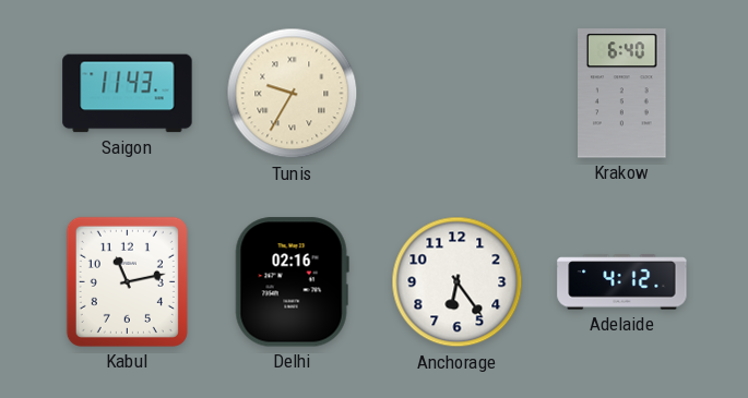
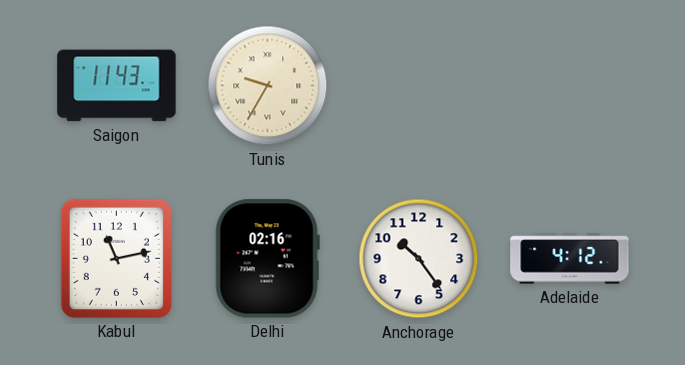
Krakow: 6:40 -> none (622, 94)
Anchorage: 6:24 -> 10:24 (419, 259)
